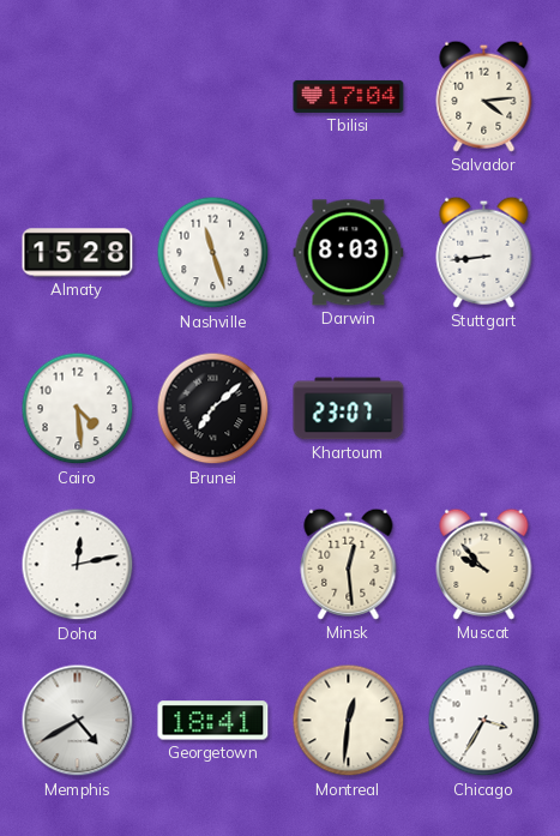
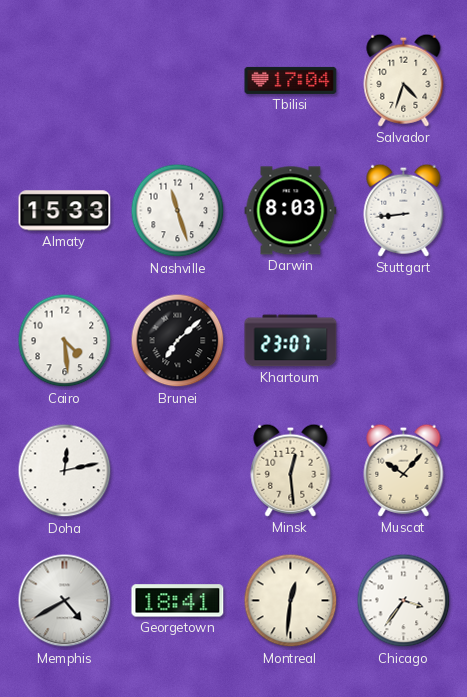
Salvador: 4:14 -> 4:33 (404, 80)
Almaty: 15:28 -> 15:33 (65, 211)
Muscat: 9:53 -> 10:07 (404, 470)
Chicago: 3:35 -> 3:36 (404, 601)
